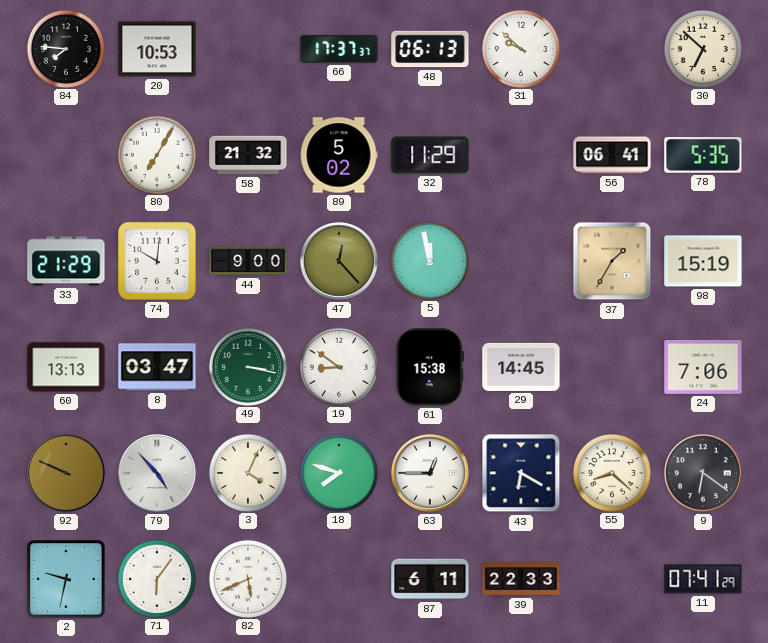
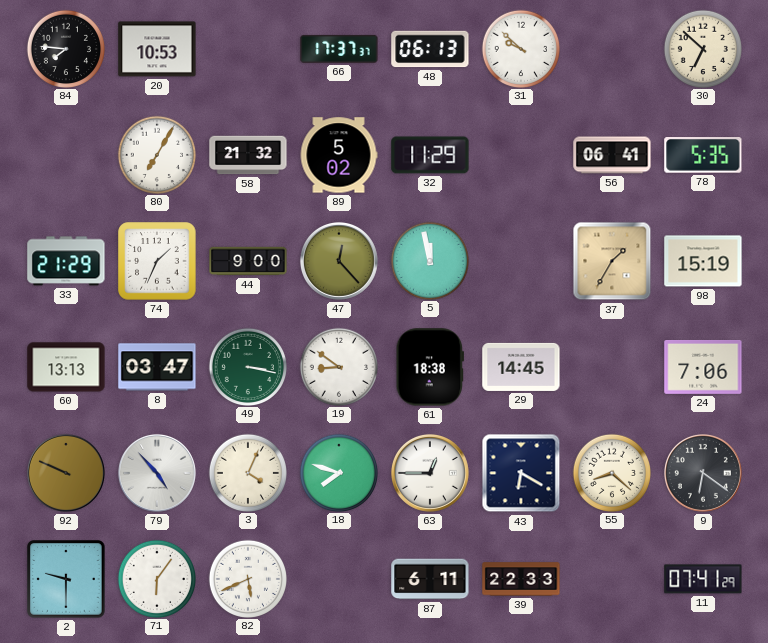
74: 10:01 -> 1:34 (157, 261)
61: 15:38 -> 18:38 (429, 367)
2: 9:32 -> 9:30 (66, 579)
